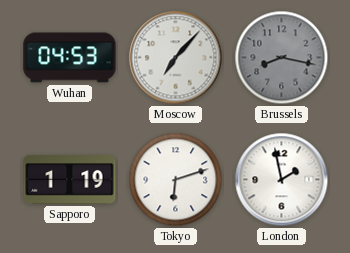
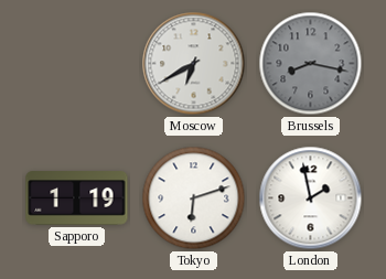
Wuhan: 04:53 -> none (70, 58)
Moscow: 7:07 -> 6:40 (194, 64)
